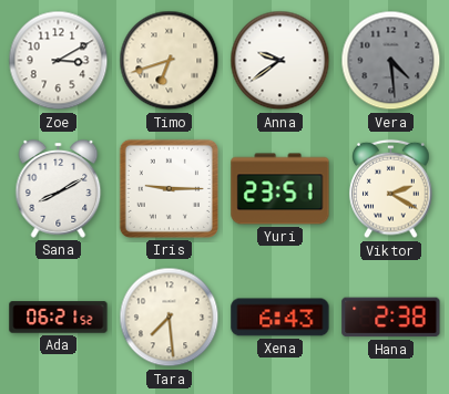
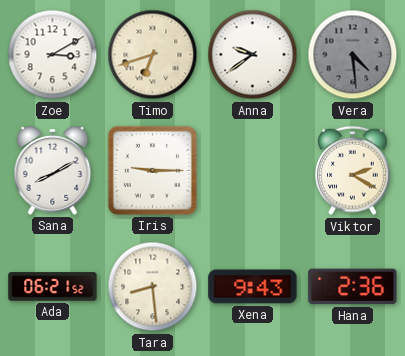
Yuri: 23:51 -> none (280, 189)
Tara: 7:29 -> 8:29 (153, 287)
Xena: 6:43 -> 9:43 (253, 287)
Hana: 2:38 -> 2:36 (353, 287)
